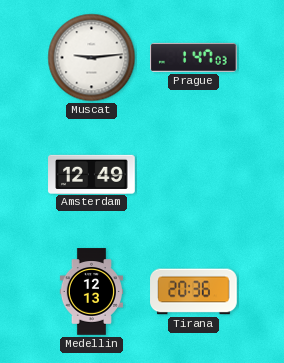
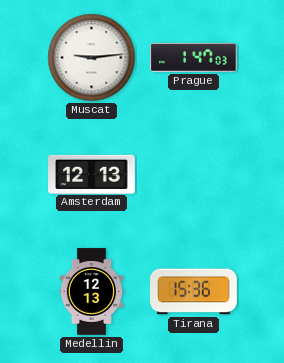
Amsterdam: 12:49 -> 12:13 (92, 174)
Tirana: 20:36 -> 15:36 (194, 292)
